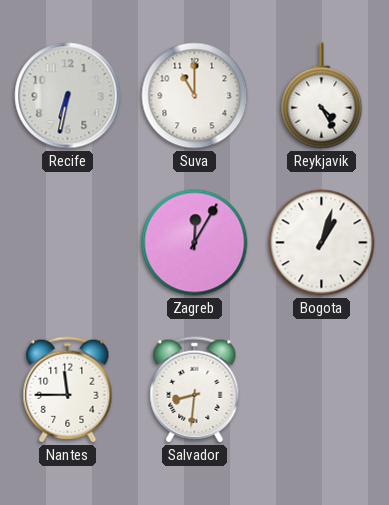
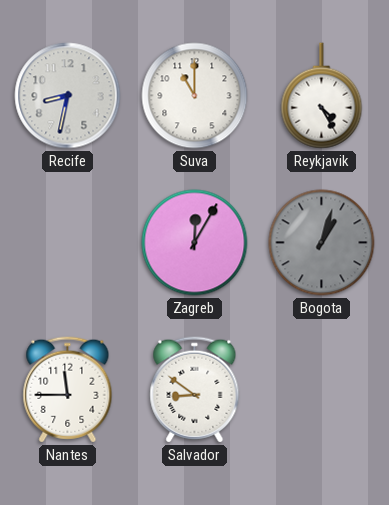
Recife: 6:32 -> 8:32 (68, 96)
Bogota dial: white -> grey (322, 243)
Salvador: 8:31 -> 8:51 (195, 390)
